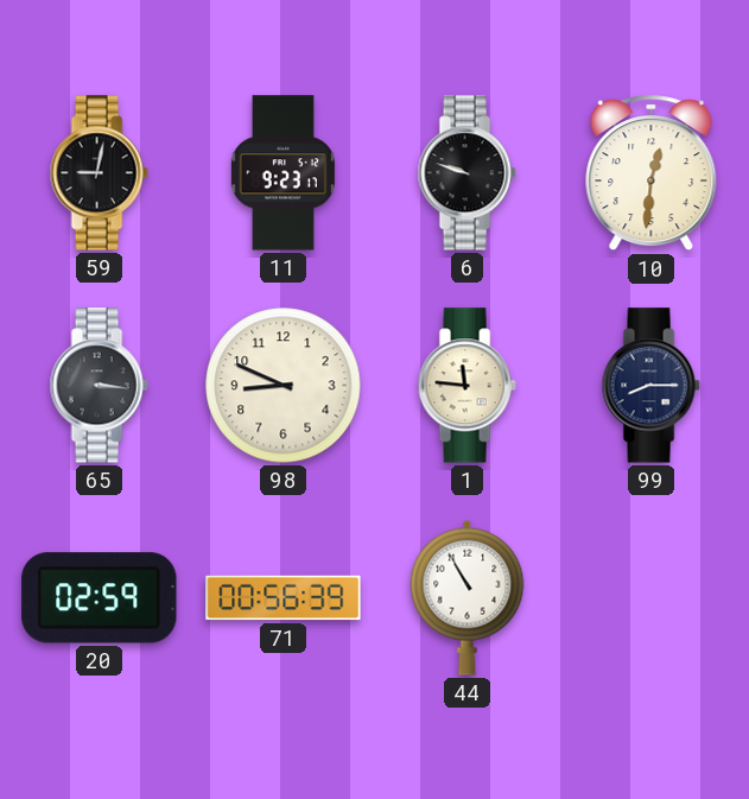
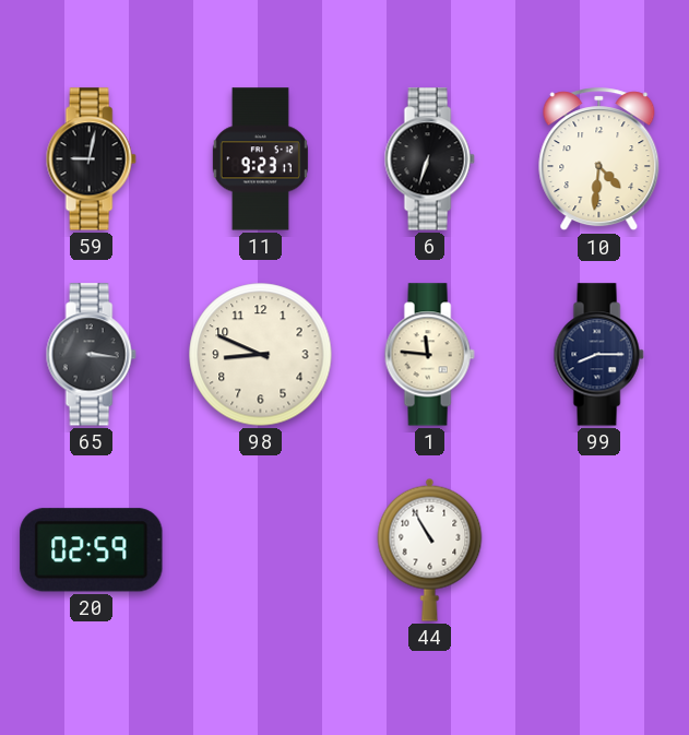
6: 9:48 -> 6:33 (429, 159)
10: 12:31 -> 4:31 (599, 159)
71: 00:56 -> none (284, 598)
